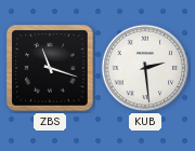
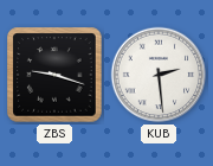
ZBS: 11:18 -> 9:18 (54, 75)
